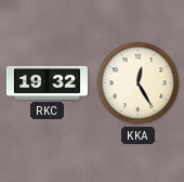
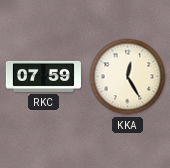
RKC: 19:32 -> 07:59 (43, 76)
